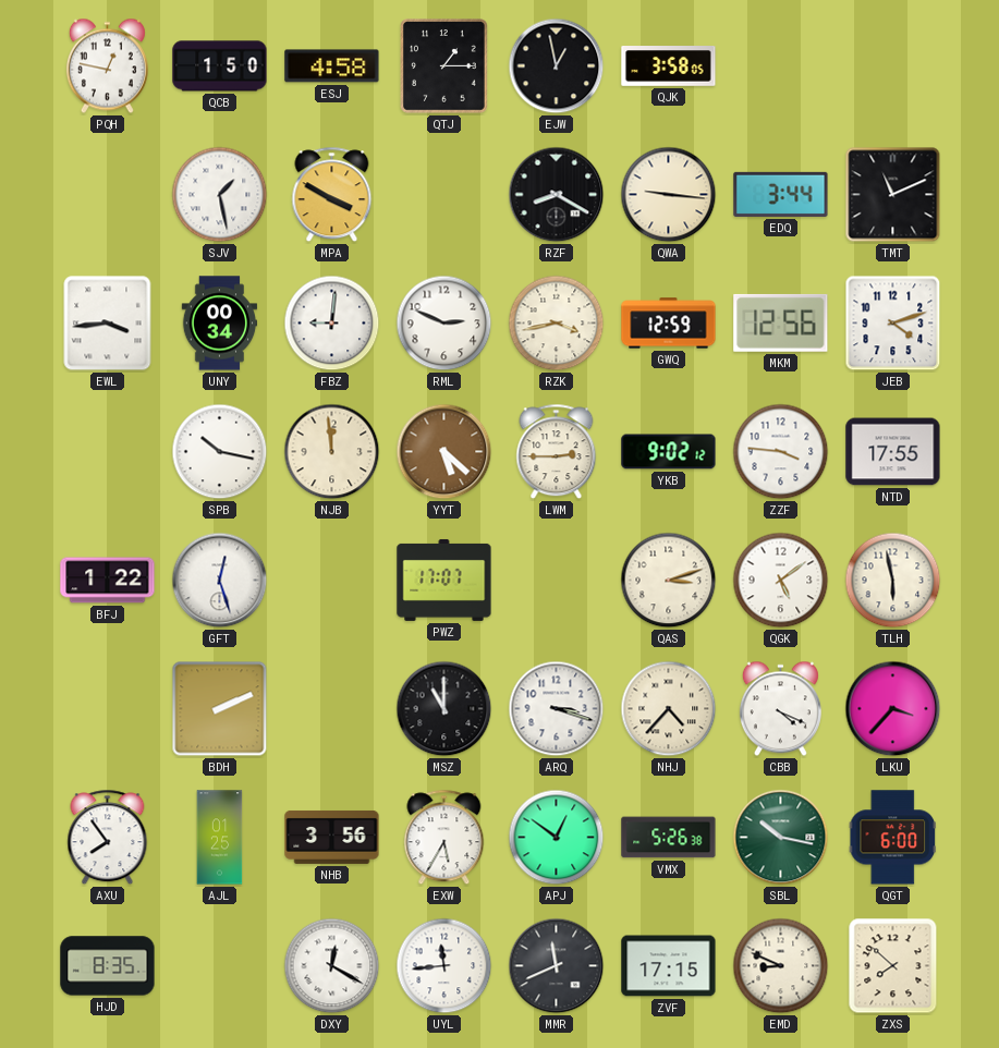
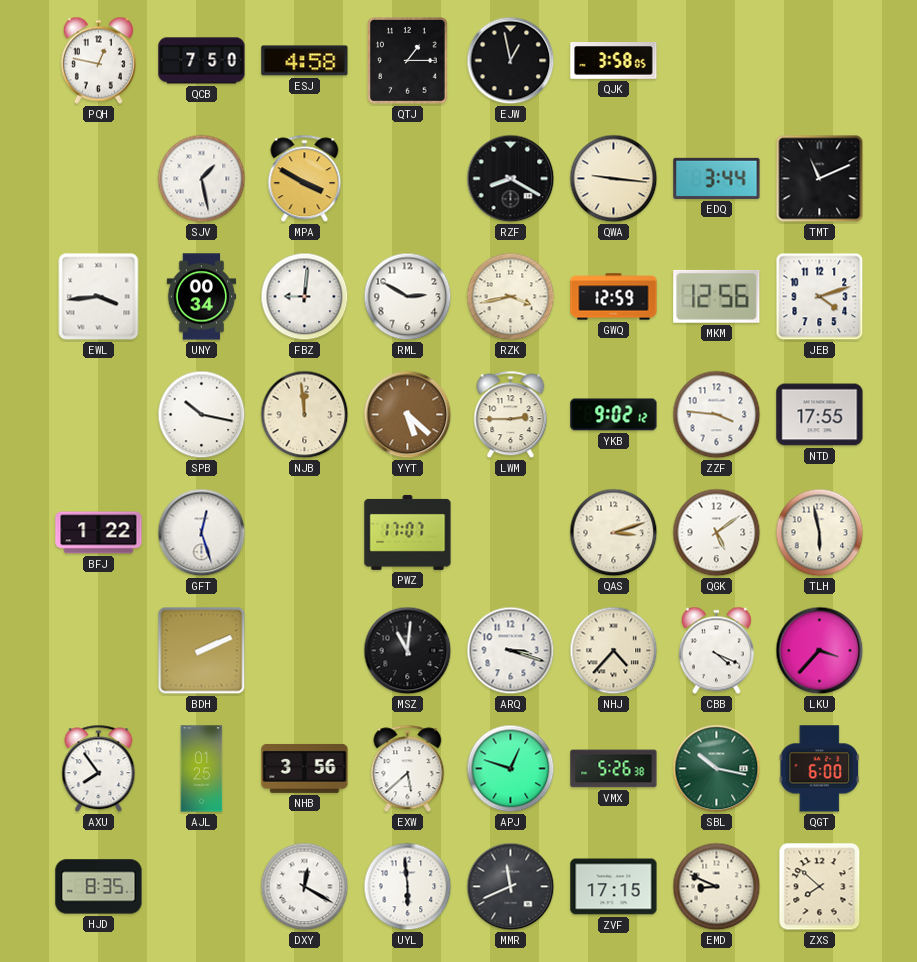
QCB: 1:50 -> 7:50 (202, 61)
RML: 2:49 -> 2:50 (408, 297)
MSZ: 11:00 -> 11:01 (408, 651)
EXW: 5:35 -> 5:38 (408, 769)
APJ: 12:51 -> 12:48 (511, 769)
UYL: 11:44 -> 5:59 (408, 887)
